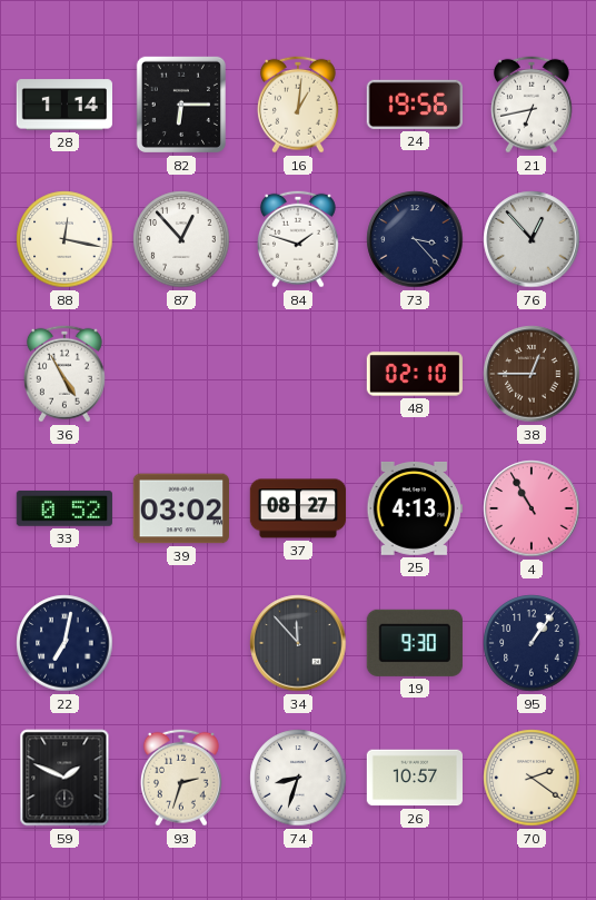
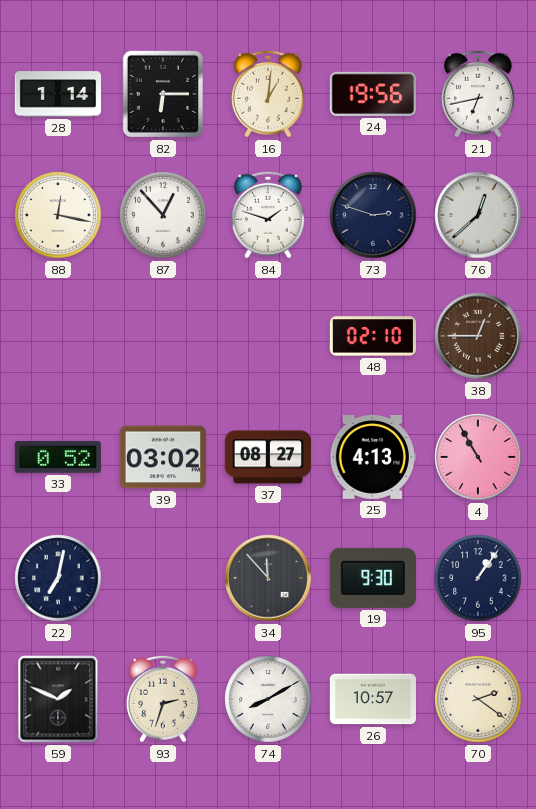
73: 3:23 -> 2:48 (373, 215)
76: 12:53 -> 12:38 (478, 215)
36: 4:55 -> none (64, 374)
74: 8:33 -> 8:10 (268, 699)
